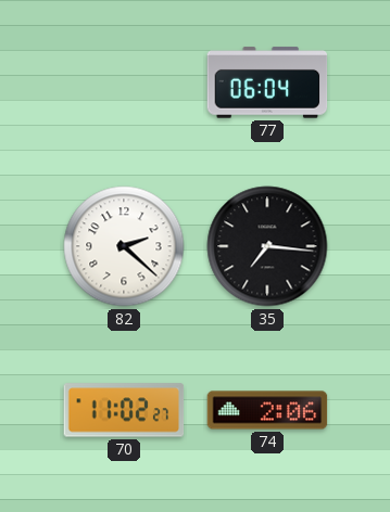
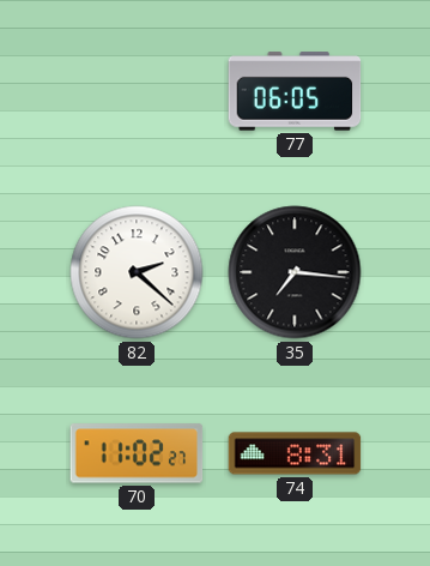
77: 06:04 -> 06:05 (295, 91)
74: 2:06 -> 8:31 (295, 453)
